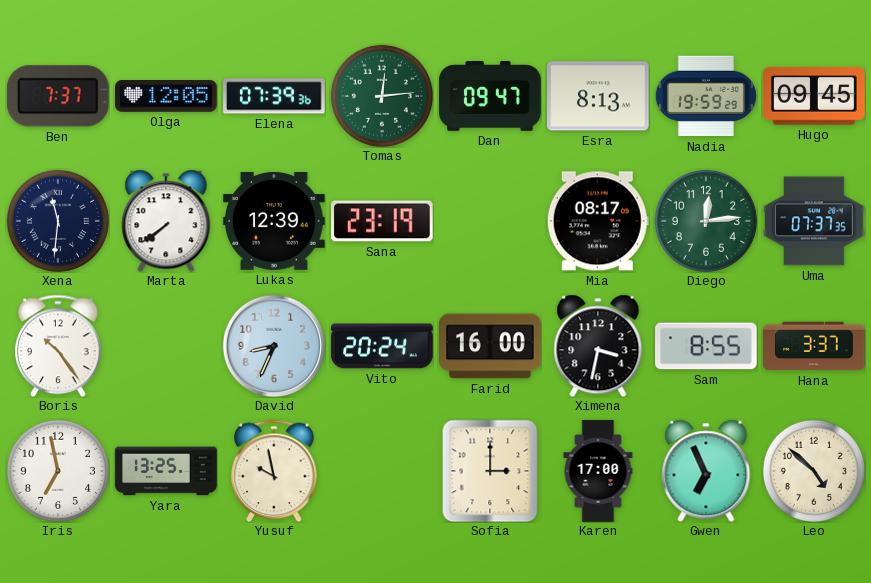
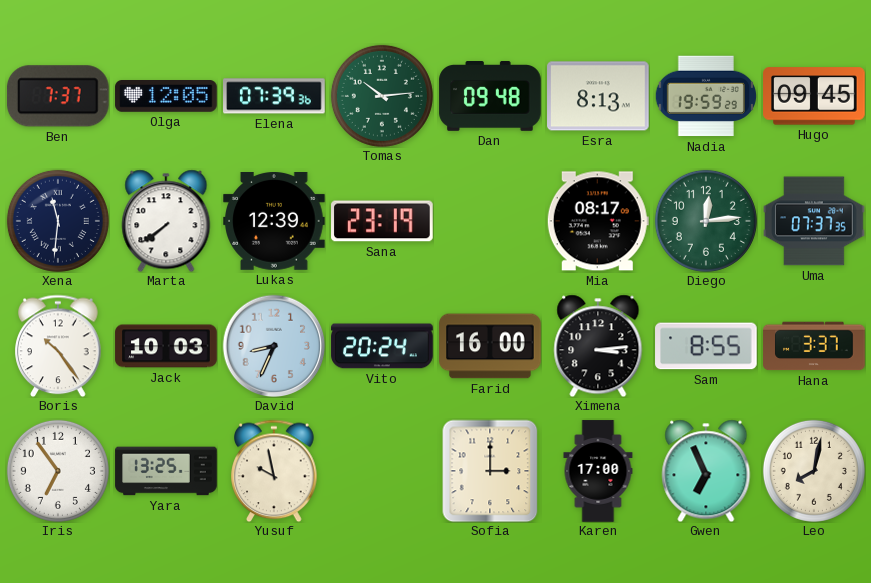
Tomas: 12:14 -> 10:14 (382, 96)
Dan: 09:47 -> 09:48 (490, 97)
Jack: none -> 10:03 (166, 346)
Ximena: 3:32 -> 3:14 (598, 346)
Iris: 6:58 -> 6:54 (58, 471)
Leo: 4:52 -> 8:02 (814, 471)
